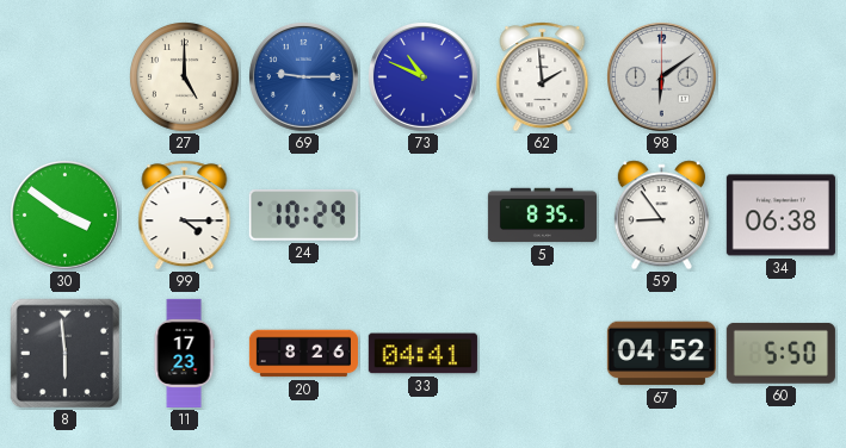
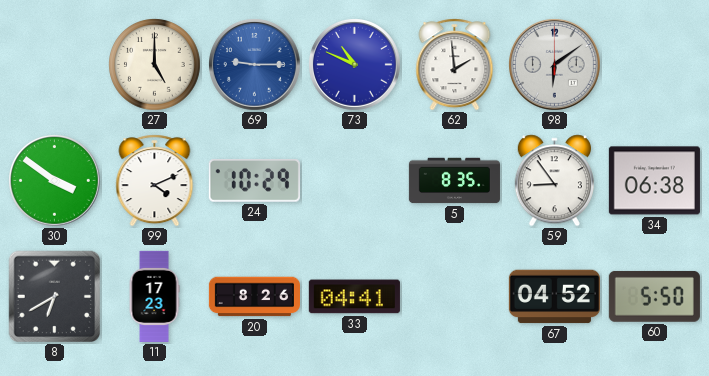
99: 4:15 -> 4:11 (155, 181)
8: 5:59 -> 6:40 (55, 297)
